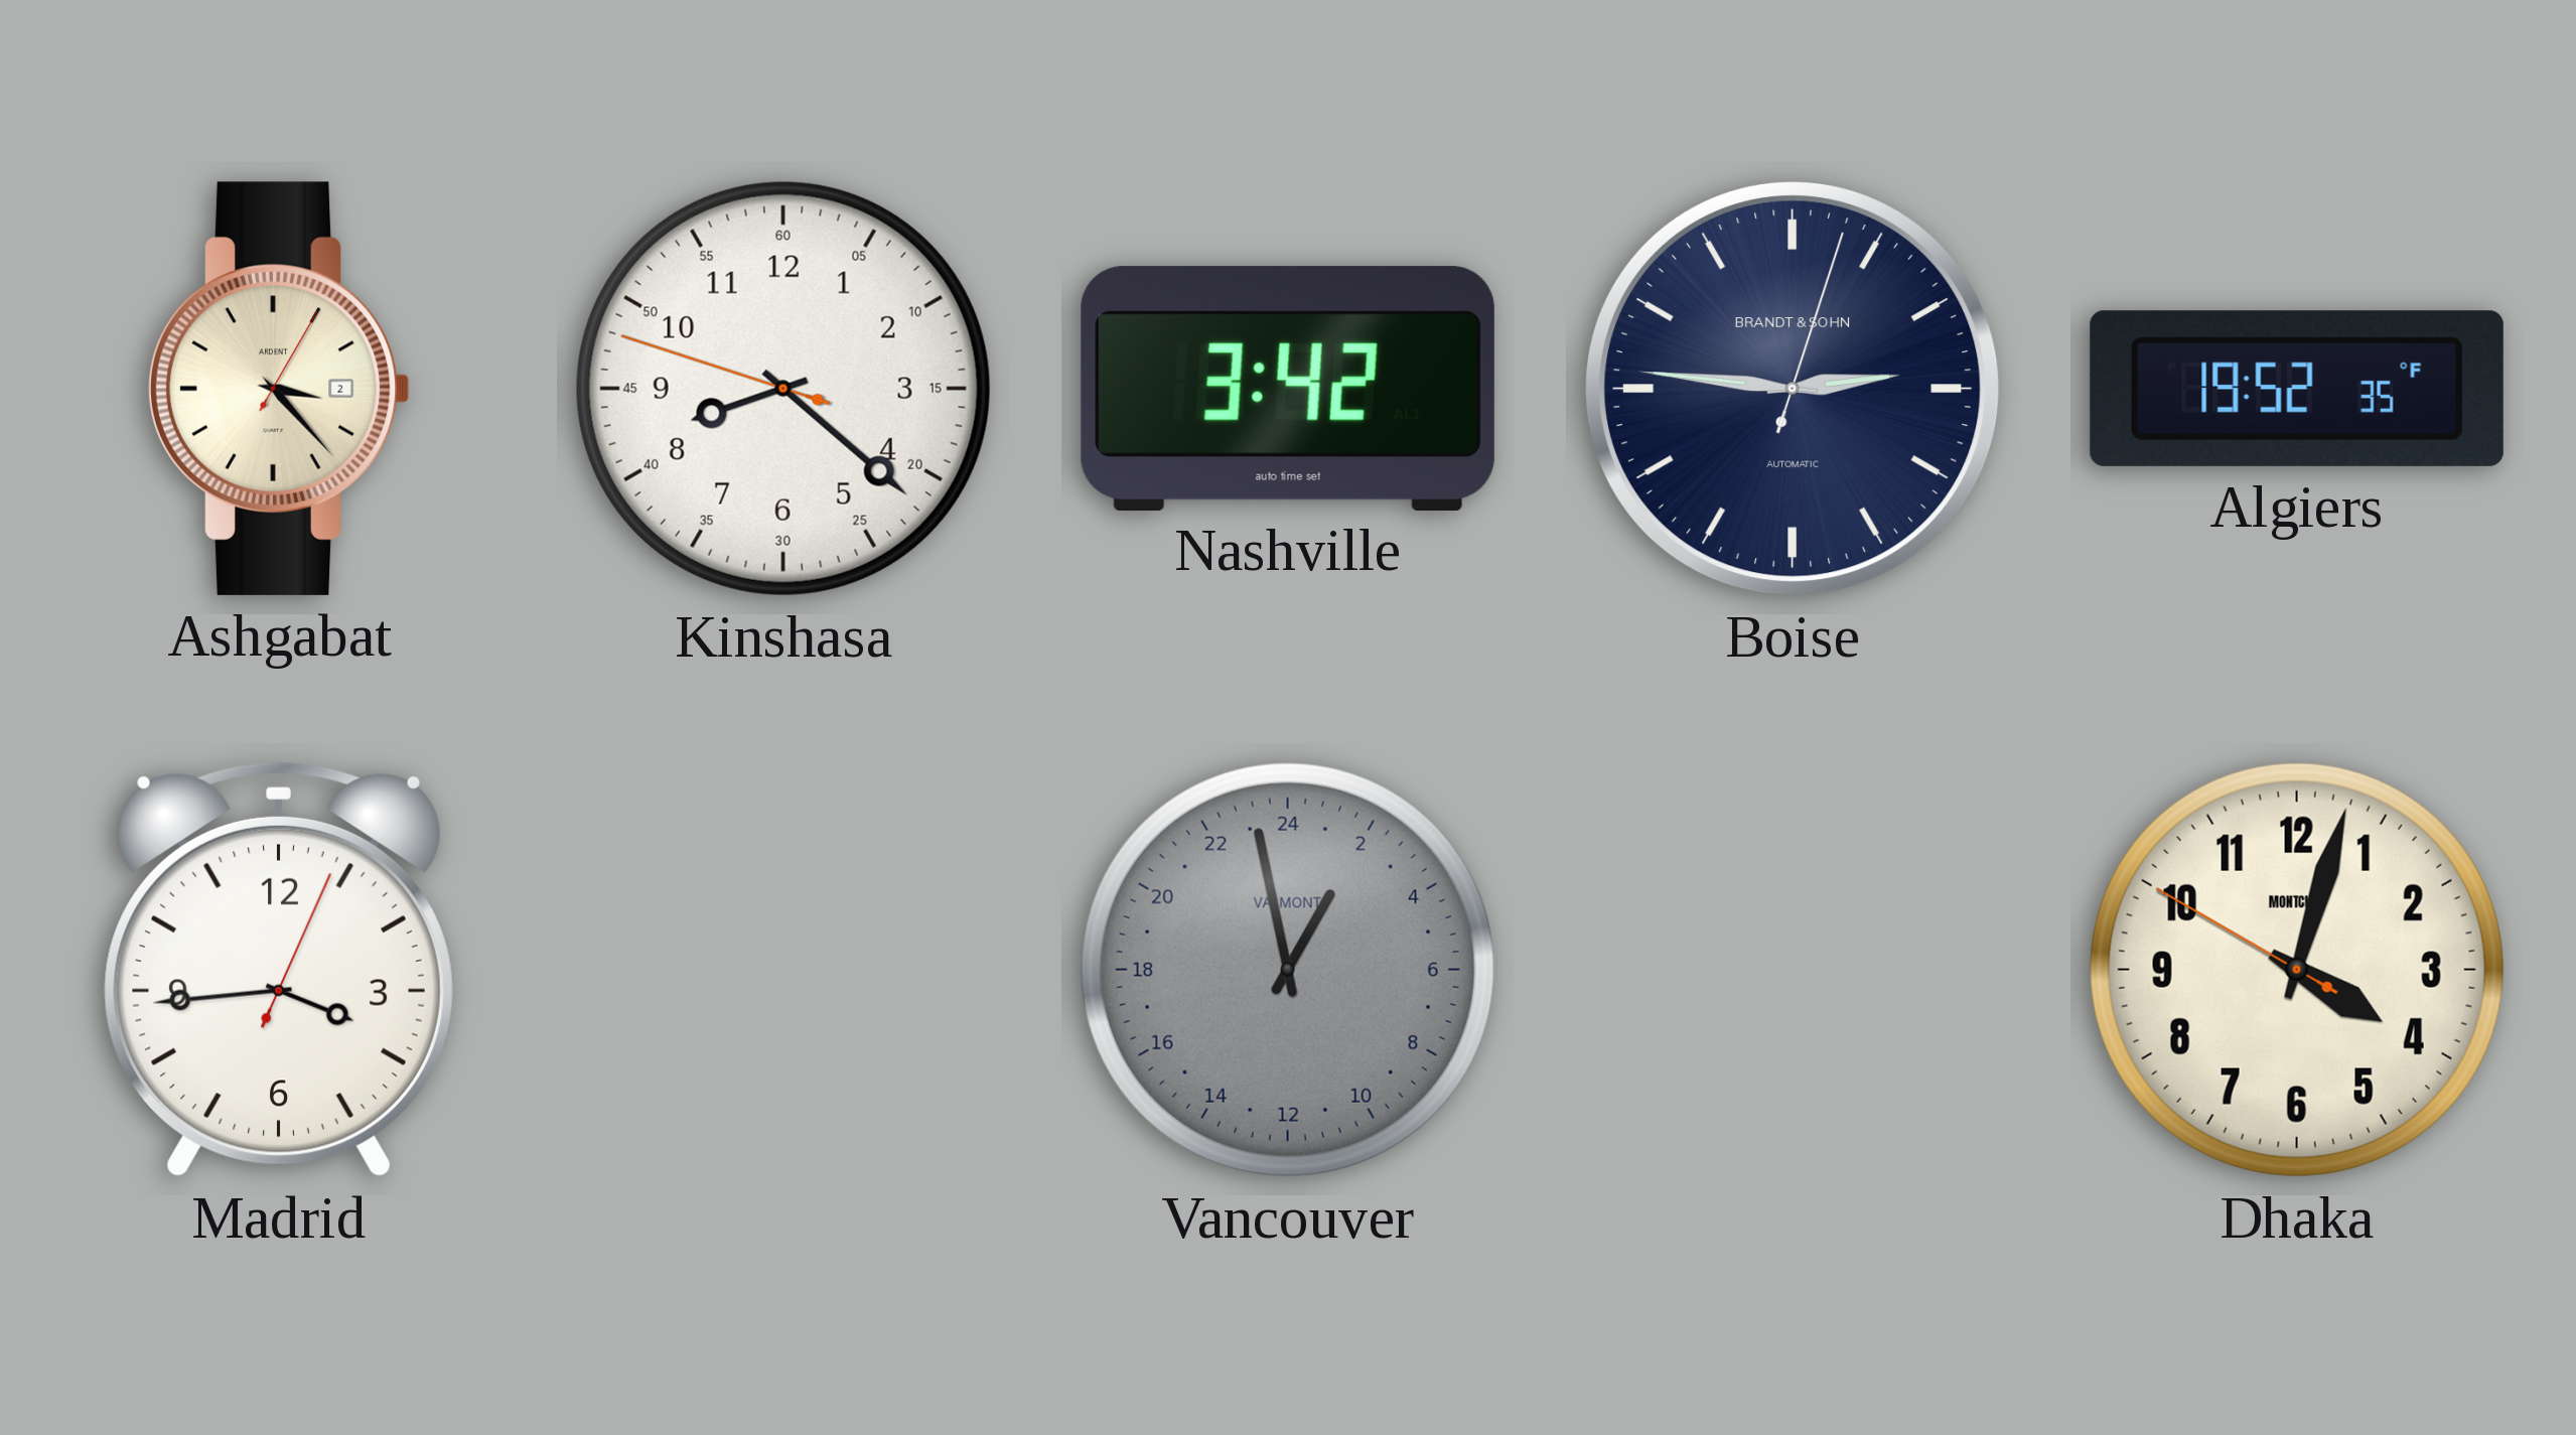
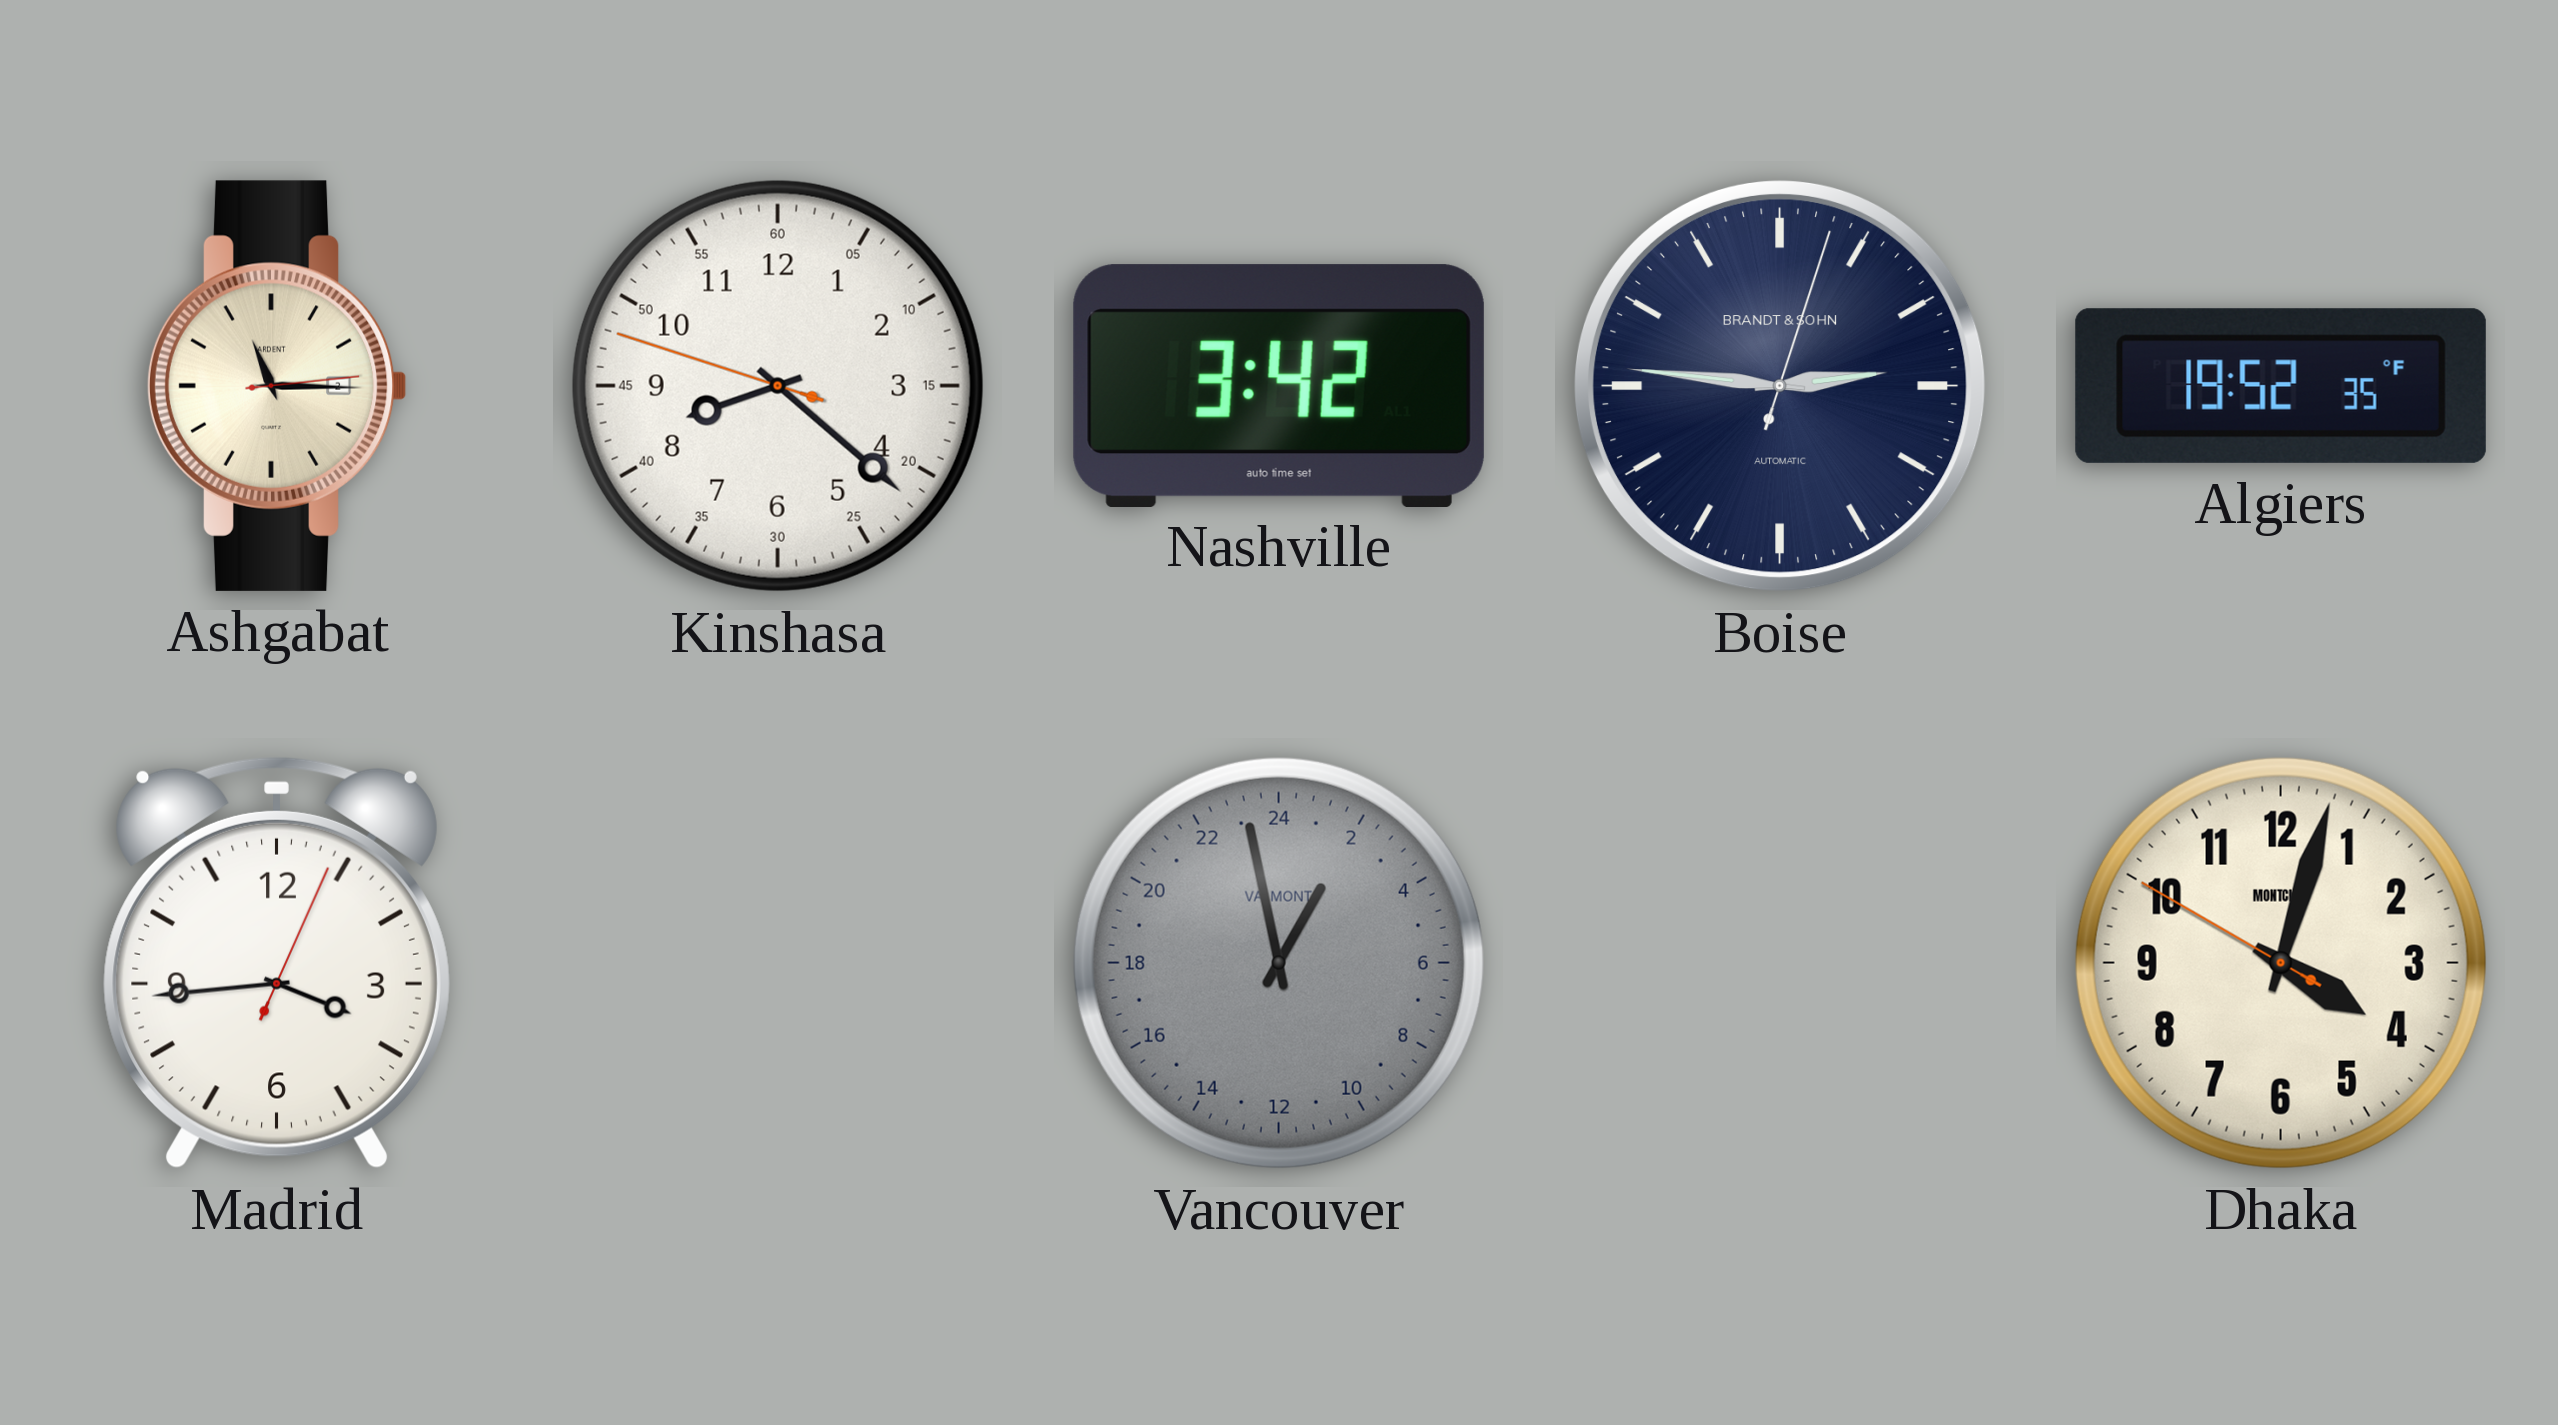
Ashgabat: 3:23 -> 11:15 (277, 386)
